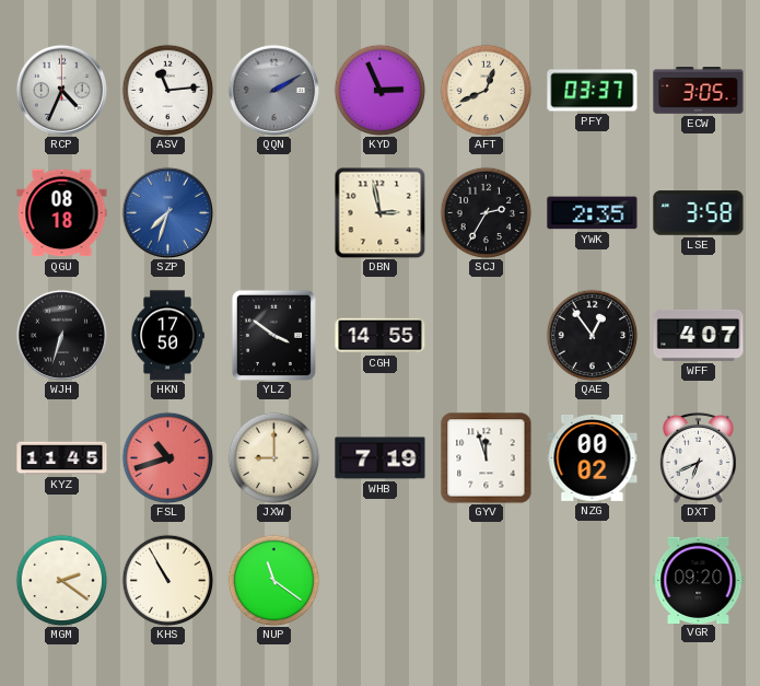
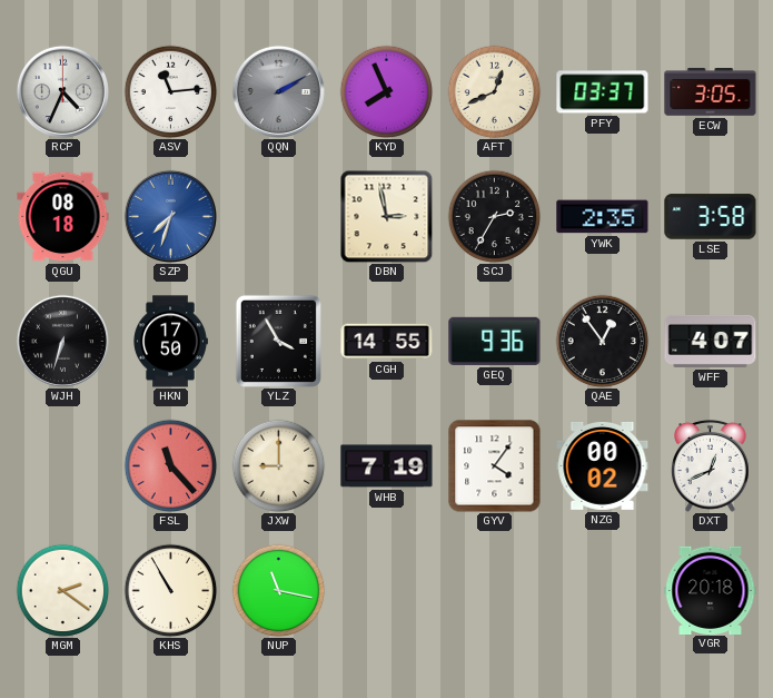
KYD: 2:56 -> 7:56 (386, 91)
YLZ: 3:51 -> 3:55 (278, 341)
GEQ: none -> 9:36 (495, 341)
KYZ: 11:45 -> none (62, 458)
FSL: 10:42 -> 11:23 (170, 465)
GYV: 11:57 -> 4:06 (495, 466)
DXT: 6:41 -> 12:41 (711, 466)
NUP: 11:21 -> 11:17 (278, 590)
VGR: 09:20 -> 20:18 (711, 590)
